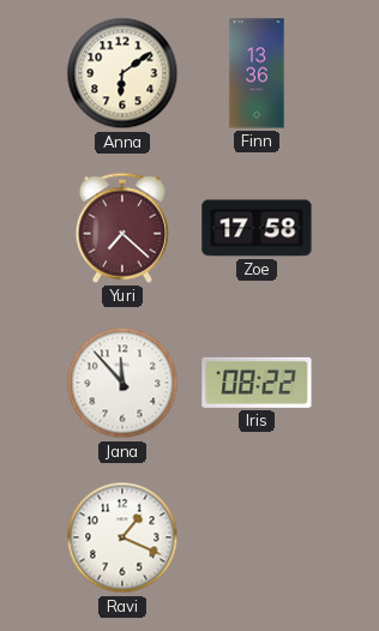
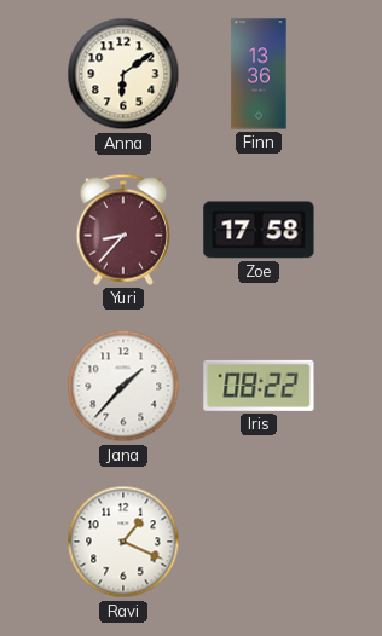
Yuri: 7:22 -> 8:37 (122, 230)
Jana: 11:53 -> 1:37 (123, 386)
